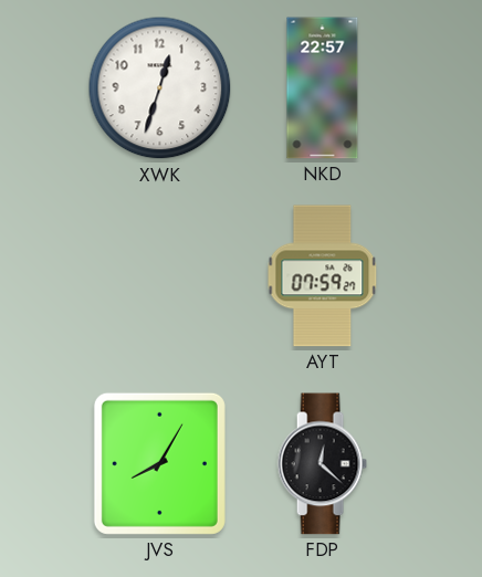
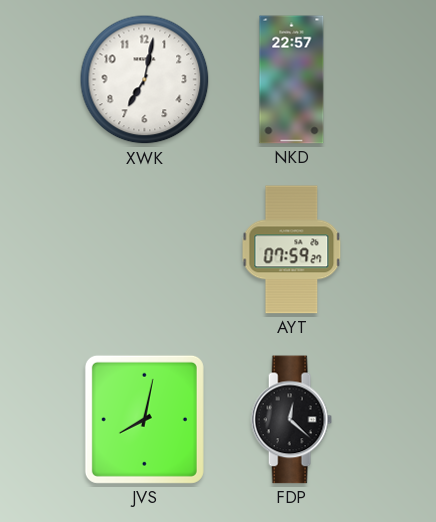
XWK: 12:33 -> 7:02 (145, 80)
JVS: 8:05 -> 8:02 (144, 419)
